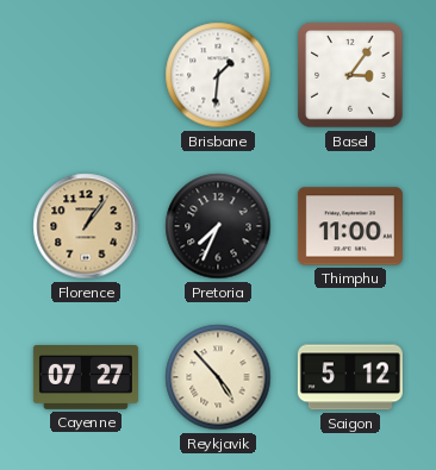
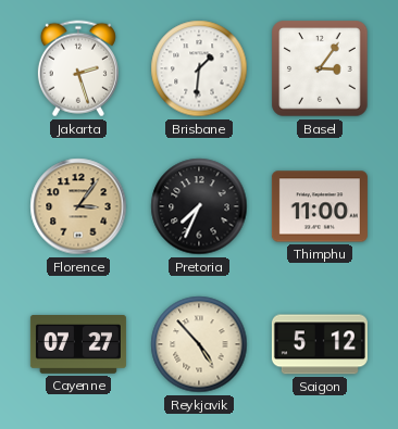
Jakarta: none -> 2:27 (78, 68)
Florence: 1:06 -> 3:06 (78, 206)
